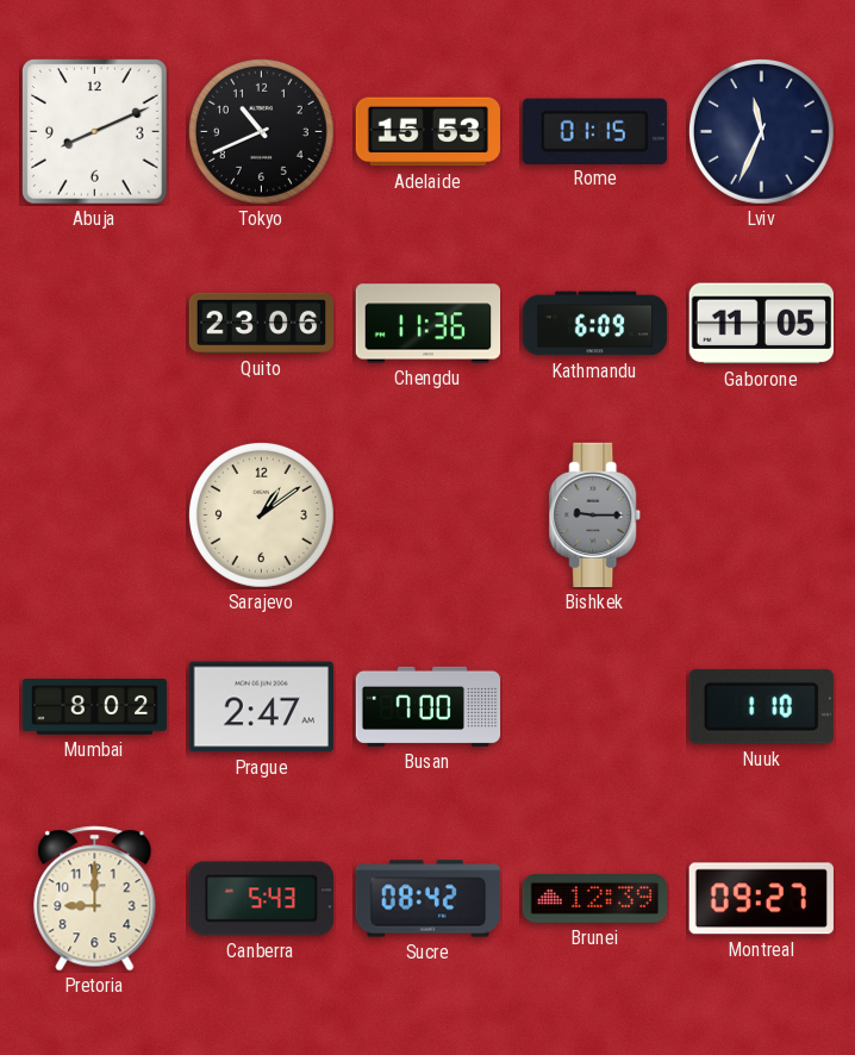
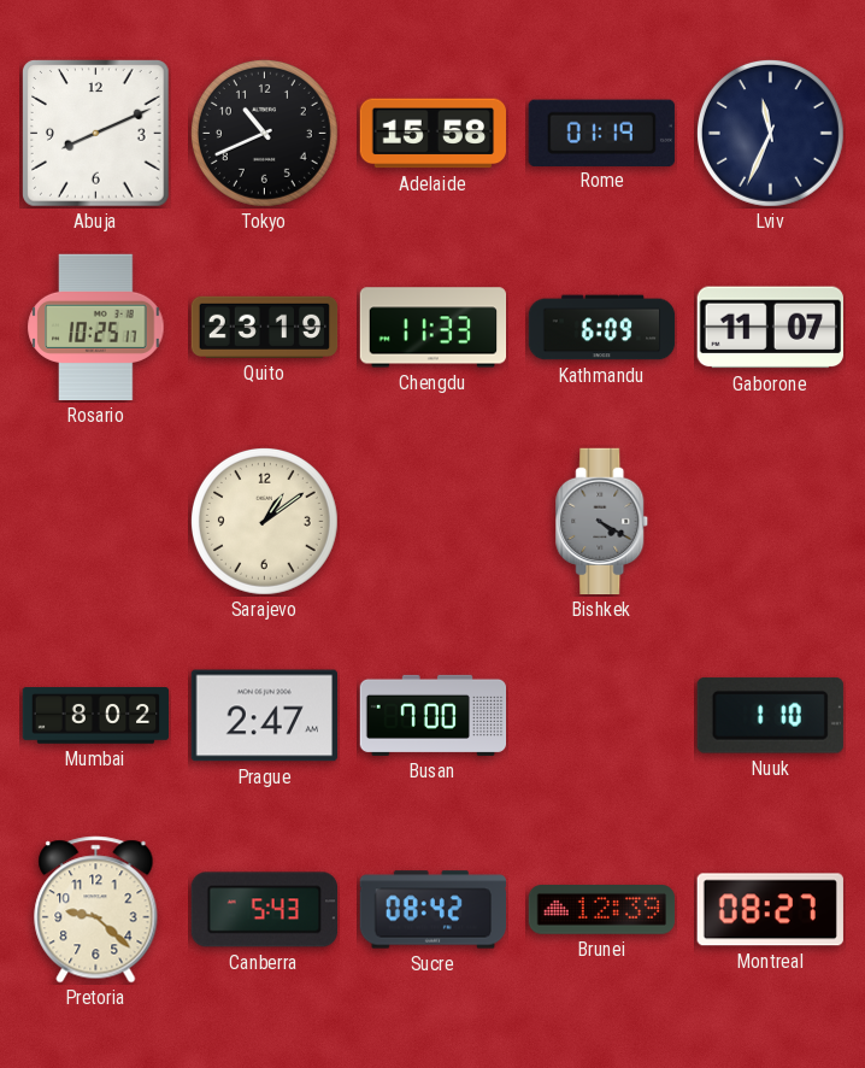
Adelaide: 15:53 -> 15:58 (434, 134)
Rome: 01:15 -> 01:19 (601, 133)
Rosario: none -> 10:25 (96, 328)
Quito: 23:06 -> 23:19 (265, 327)
Chengdu: 11:36 -> 11:33 (434, 328)
Gaborone: 11:05 -> 11:07 (770, 328)
Bishkek: 9:15 -> 4:20 (602, 522)
Pretoria: 9:00 -> 9:22 (96, 910)
Montreal: 09:27 -> 08:27 (770, 910)
